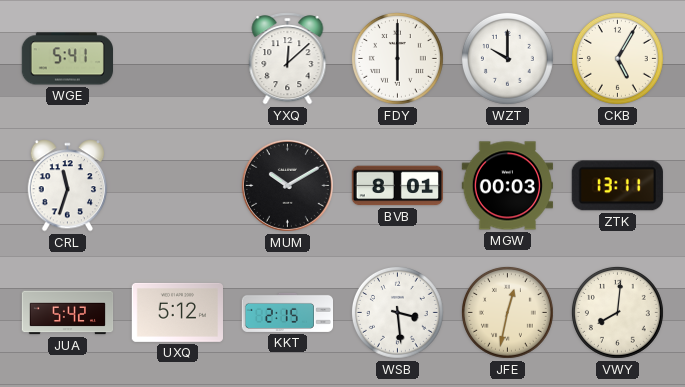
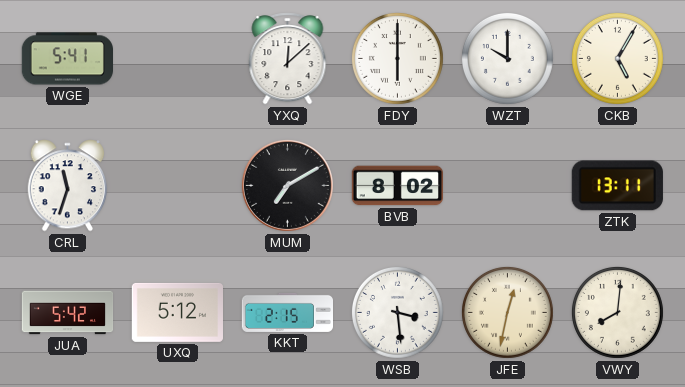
MUM: 10:10 -> 7:10 (287, 185)
BVB: 8:01 -> 8:02 (397, 186)
MGW: 00:03 -> none (507, 186)
